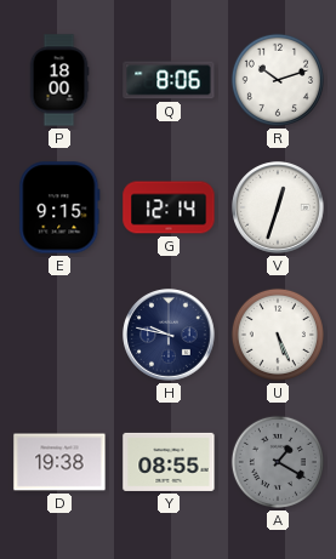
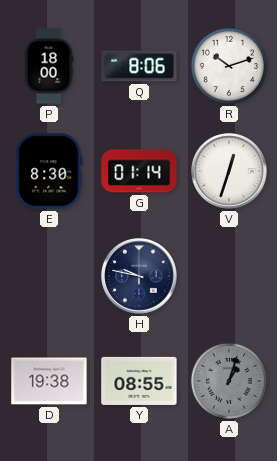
E: 9:15 -> 8:30 (49, 171)
G: 12:14 -> 01:14 (139, 171)
U: 5:26 -> none (278, 335)
A: 1:20 -> 1:03 (229, 381)
